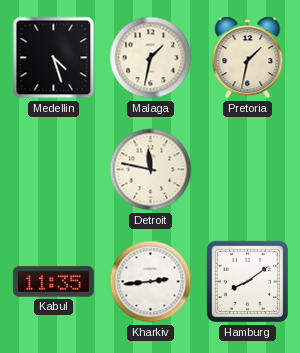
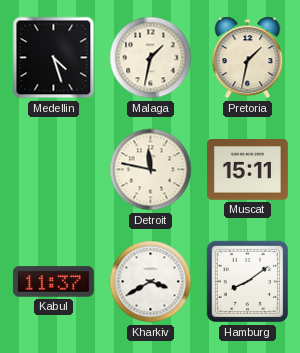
Muscat: none -> 15:11 (247, 170)
Kabul: 11:35 -> 11:37 (53, 282)
Kharkiv: 2:44 -> 3:40 (151, 282)
